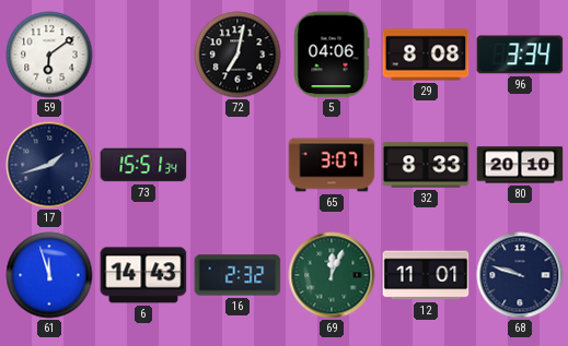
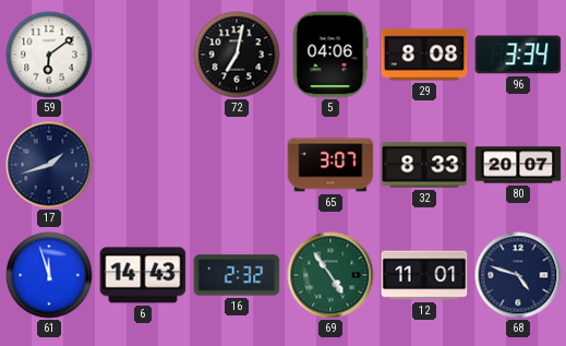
73: 15:51 -> none (143, 165)
80: 20:10 -> 20:07 (518, 165)
69: 12:04 -> 4:54 (330, 275)
68: 9:48 -> 4:48 (518, 275)
